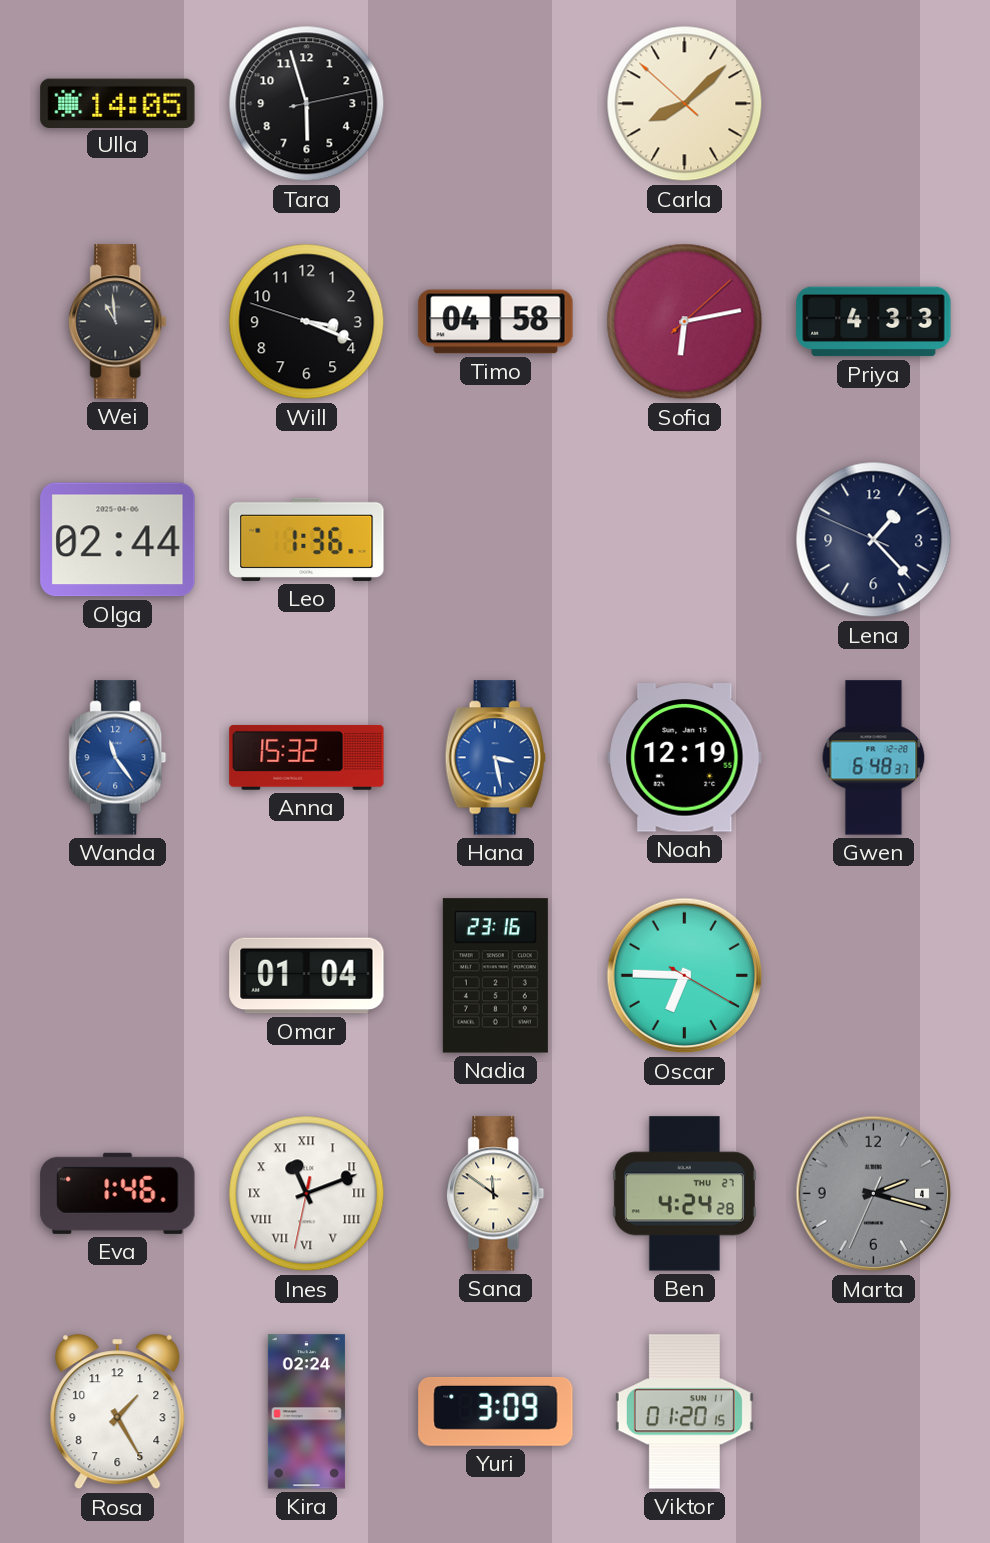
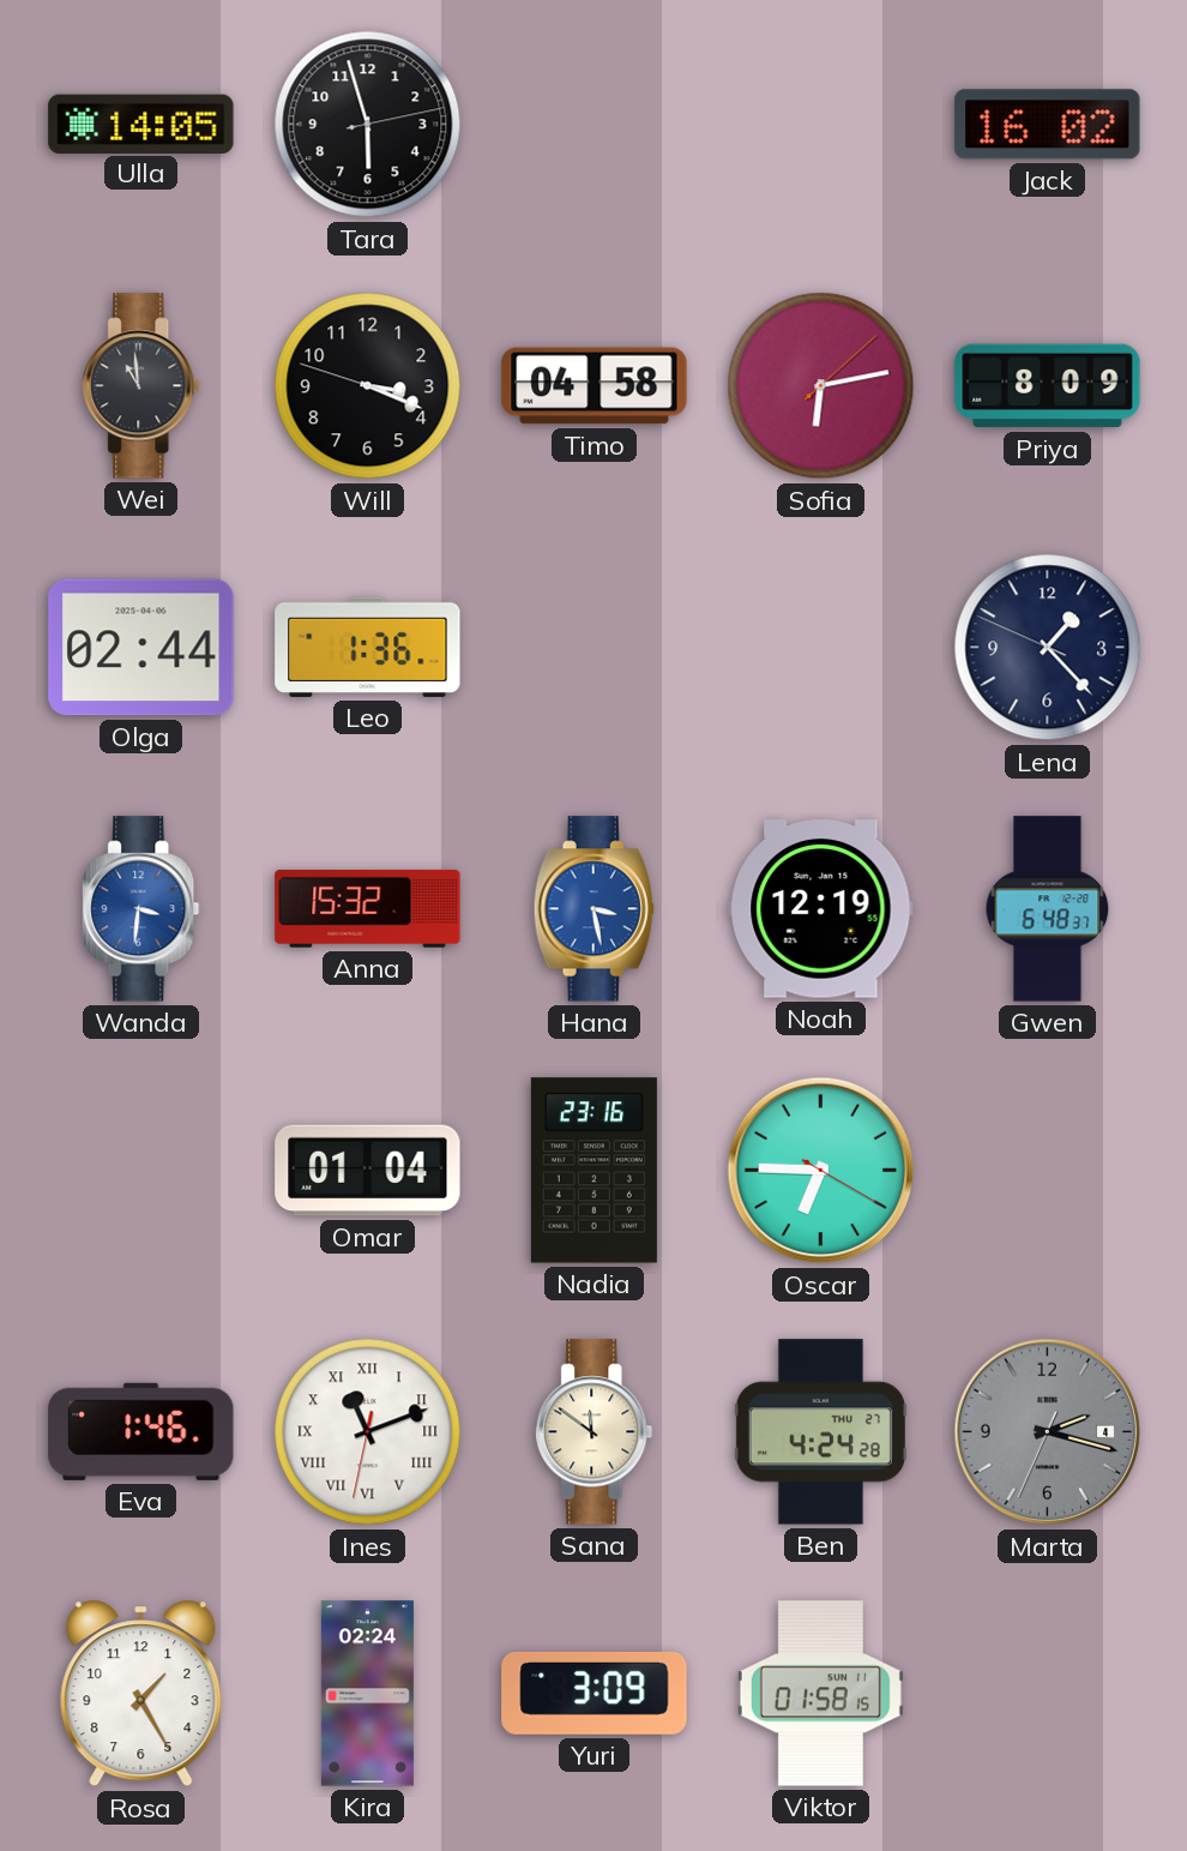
Carla: 8:07 -> none (685, 104)
Jack: none -> 16:02 (1048, 125)
Priya: 4:33 -> 8:09 (1048, 386)
Wanda: 11:24 -> 3:31 (141, 909)
Viktor: 01:20 -> 01:58 (820, 1694)
